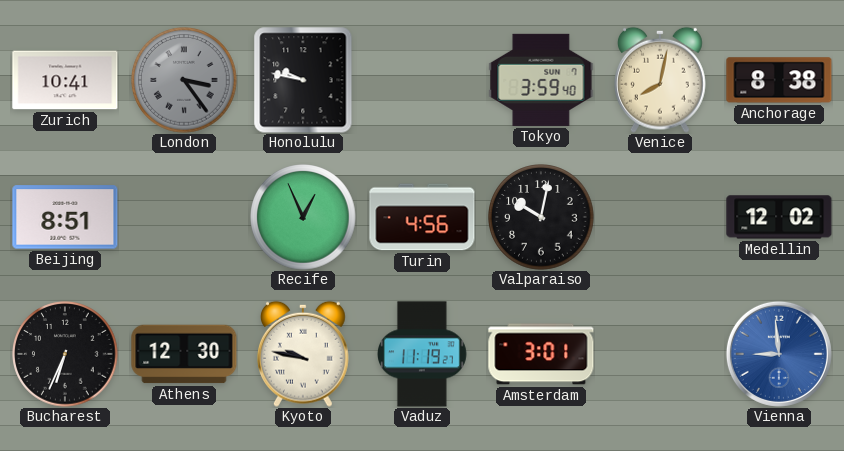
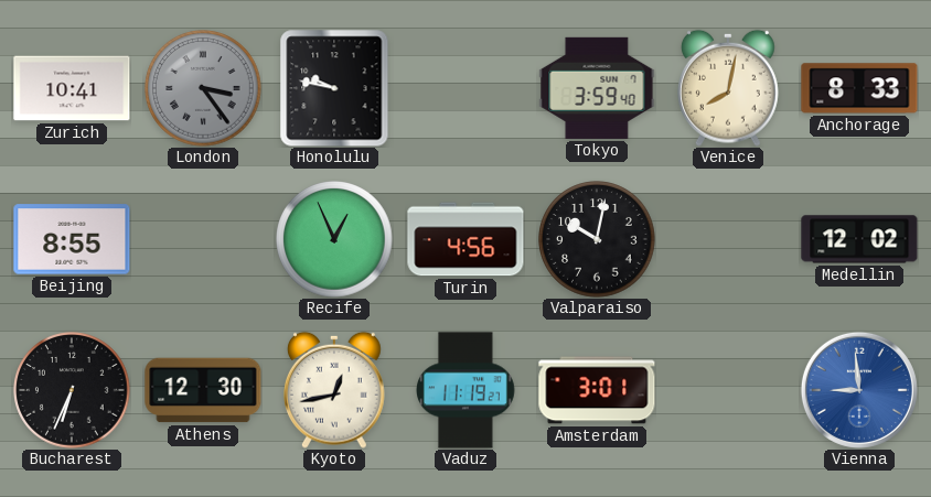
Anchorage: 8:38 -> 8:33 (859, 88)
Beijing: 8:51 -> 8:55 (72, 239)
Kyoto: 9:47 -> 12:43 (334, 390)
